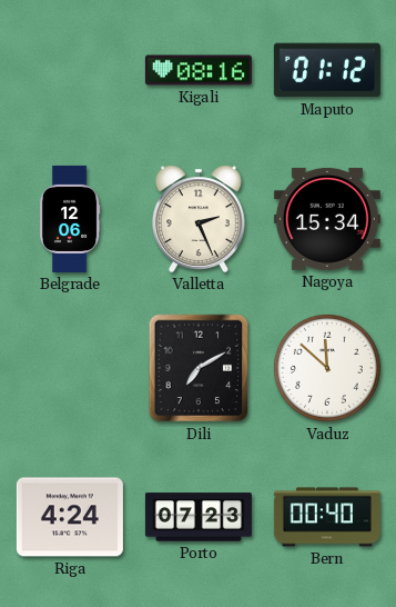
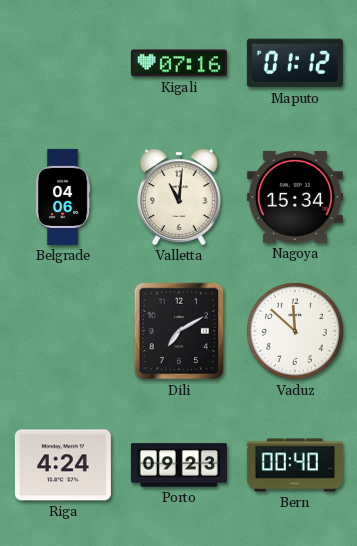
Kigali: 08:16 -> 07:16 (179, 63)
Belgrade: 12:06 -> 04:06 (63, 197)
Valletta: 2:26 -> 11:01 (179, 197)
Porto: 07:23 -> 09:23 (179, 465)
